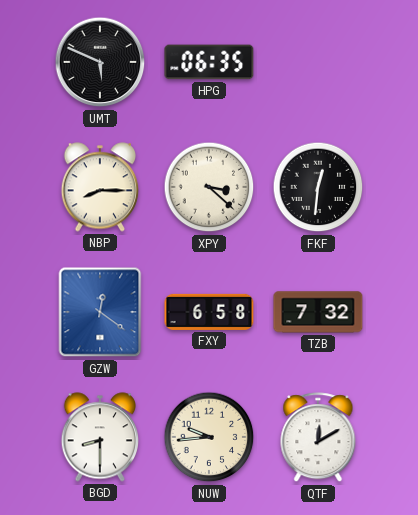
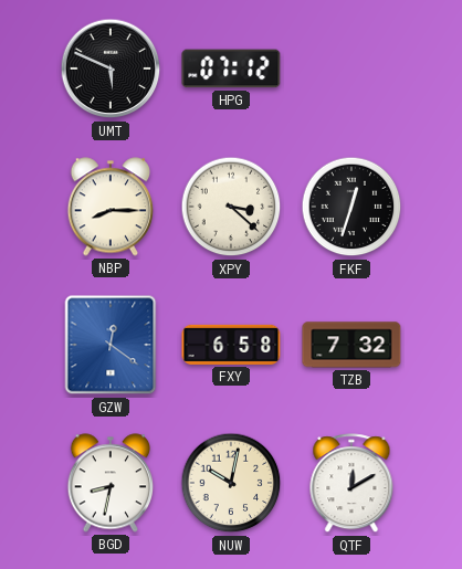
HPG: 06:35 -> 07:12 (231, 69)
FKF: 12:31 -> 12:33 (351, 207)
BGD: 8:30 -> 8:32 (109, 483)
NUW: 9:44 -> 10:02 (231, 483)
